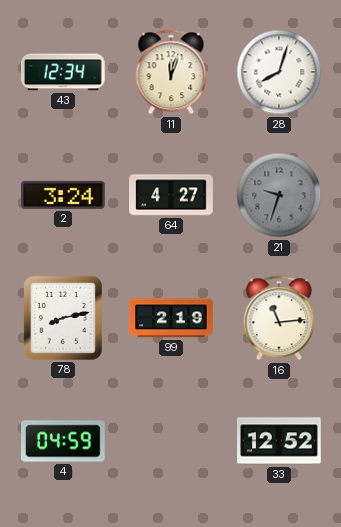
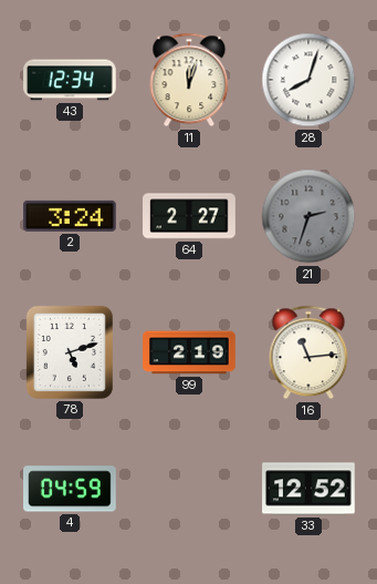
64: 4:27 -> 2:27 (189, 216)
21: 9:33 -> 2:33 (308, 216)
78: 8:13 -> 5:12 (70, 352)
